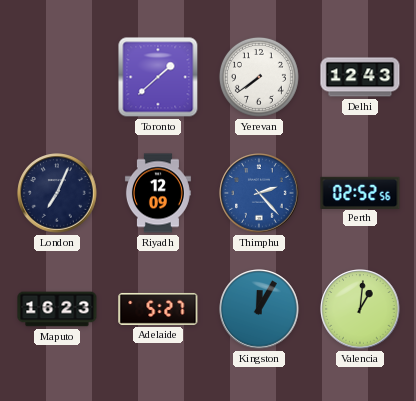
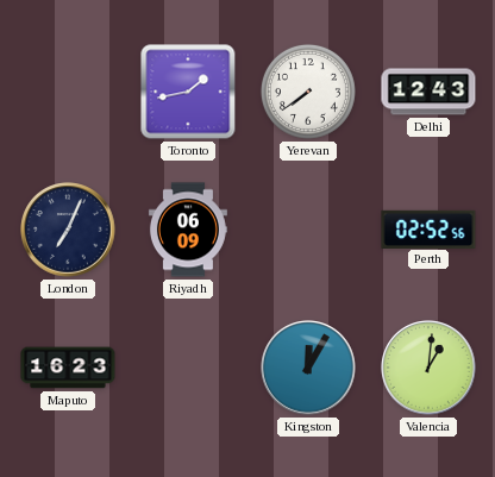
Toronto: 1:38 -> 1:43 (188, 92)
Riyadh: 12:09 -> 06:09 (188, 230)
Thimphu: 2:23 -> none (259, 193)
Adelaide: 5:27 -> none (158, 309)
